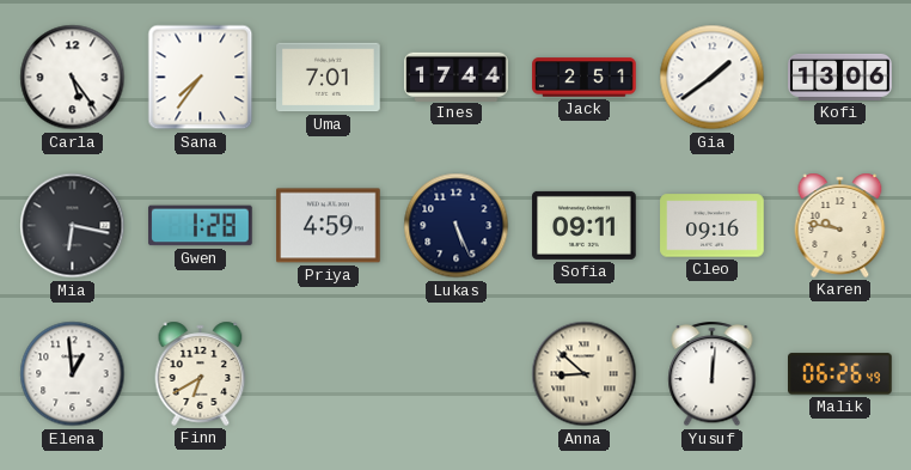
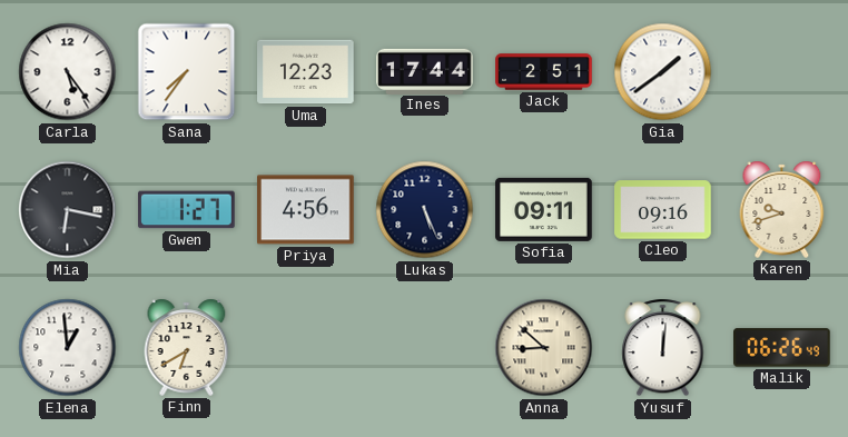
Uma: 7:01 -> 12:23 (306, 72)
Kofi: 13:06 -> none (840, 77)
Gwen: 1:28 -> 1:27 (187, 210)
Priya: 4:59 -> 4:56 (306, 210)
Karen: 9:47 -> 9:42 (782, 209)
